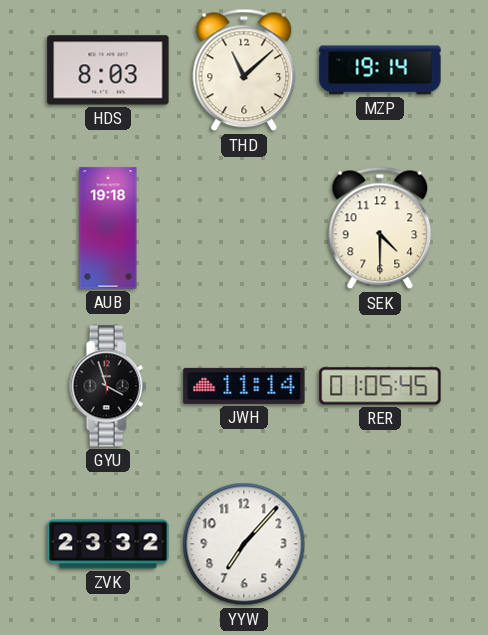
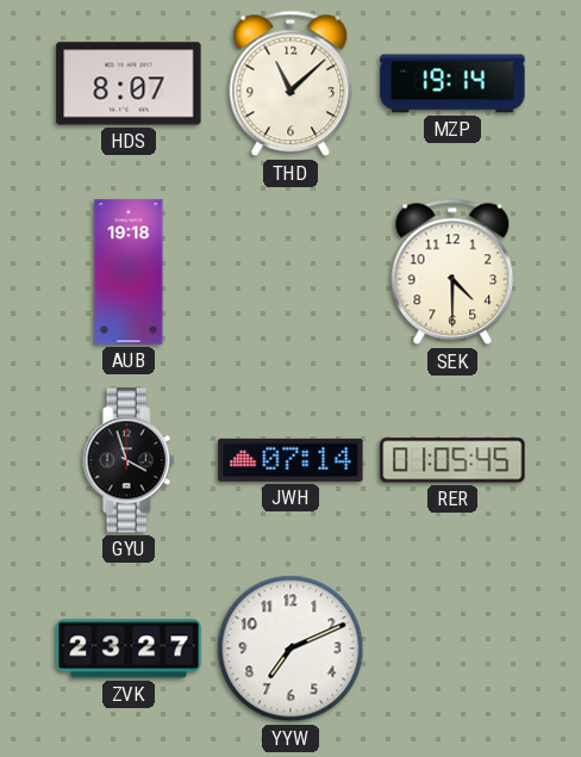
HDS: 8:03 -> 8:07 (129, 83)
JWH: 11:14 -> 07:14 (290, 460)
ZVK: 23:32 -> 23:27 (129, 649)
YYW: 7:07 -> 7:11 (290, 649)
